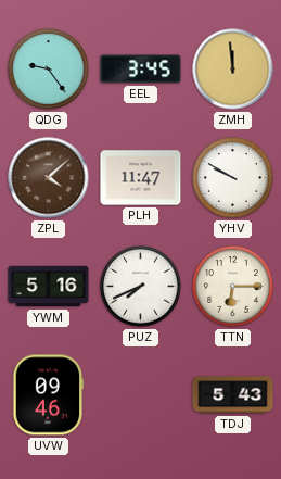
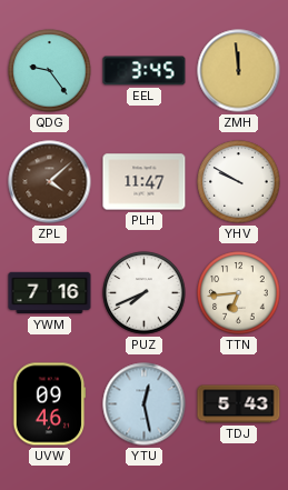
YWM: 5:16 -> 7:16 (50, 293)
TTN: 6:15 -> 6:44 (239, 293)
YTU: none -> 12:28 (145, 404)
